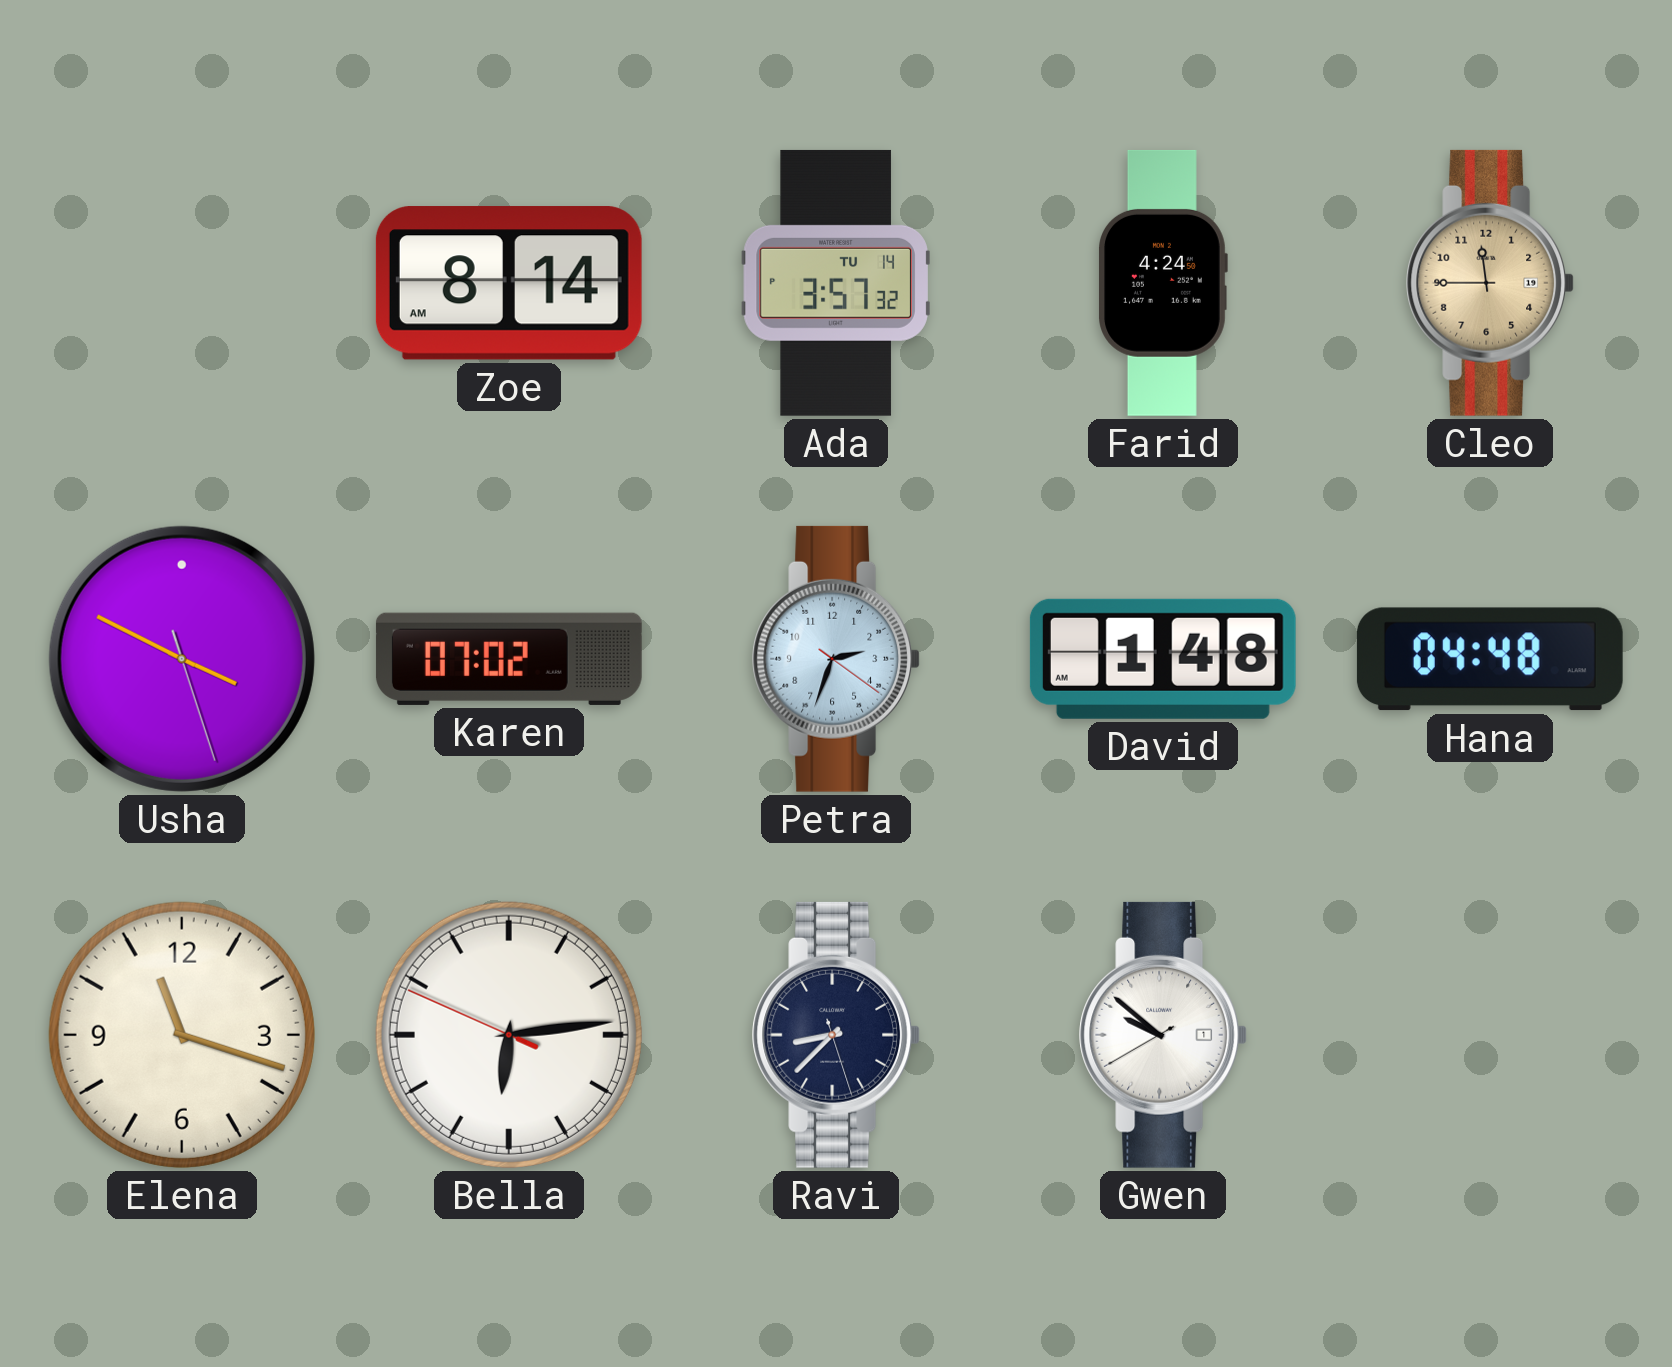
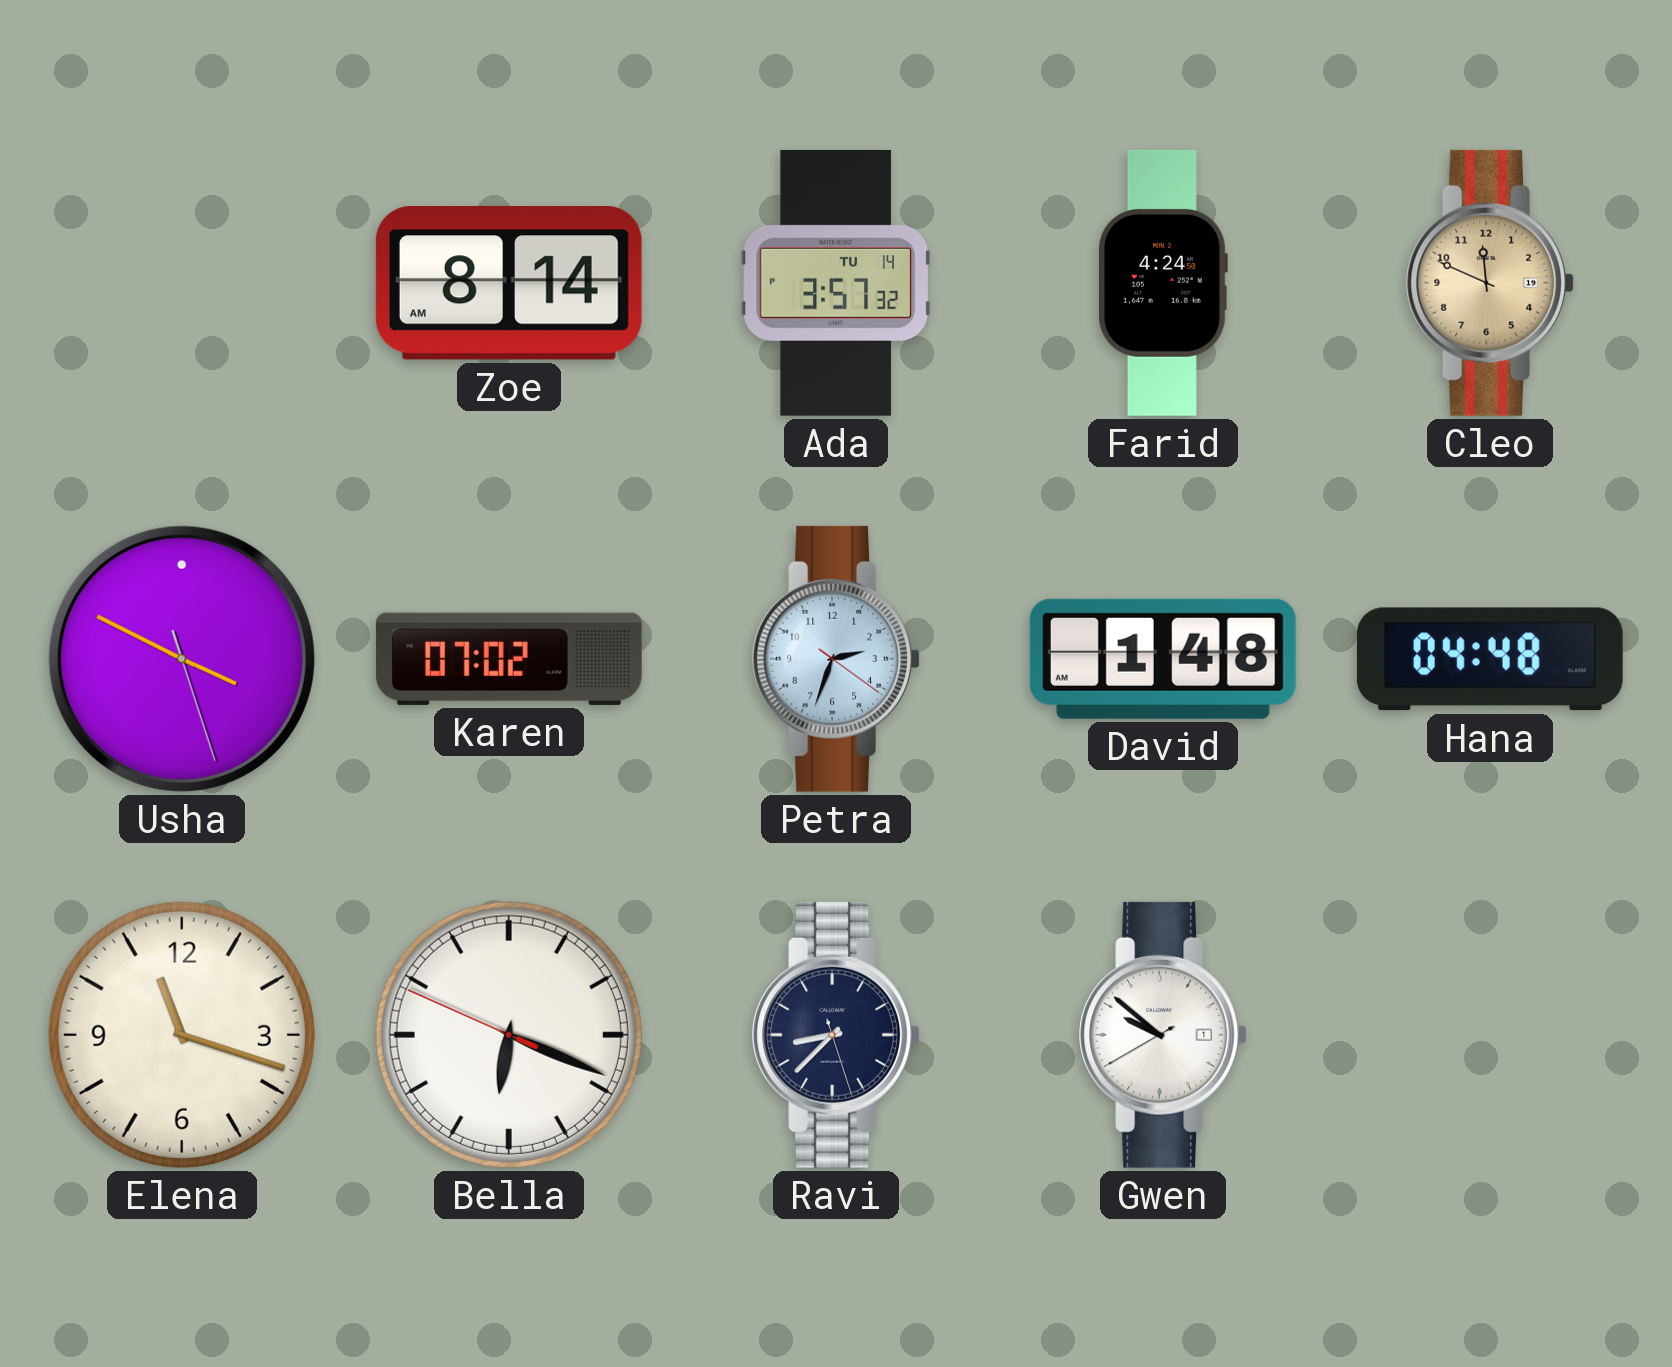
Cleo: 11:45 -> 11:49 (1489, 283)
Bella: 6:13 -> 6:18 (509, 1035)
